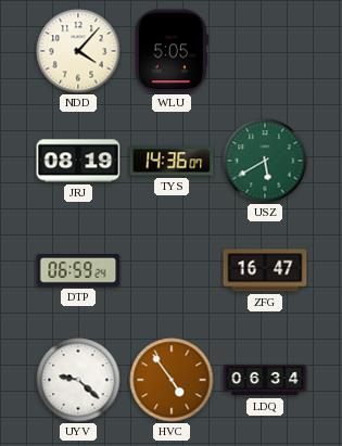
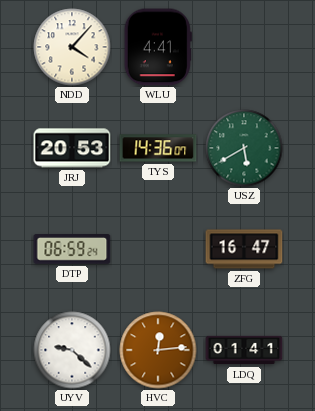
WLU: 5:05 -> 4:41 (158, 47)
JRJ: 08:19 -> 20:53 (72, 148)
HVC: 4:54 -> 12:14 (158, 350)
LDQ: 06:34 -> 01:41 (244, 350)
